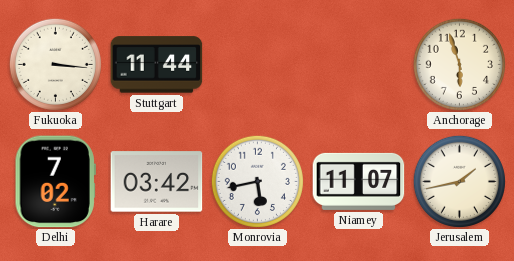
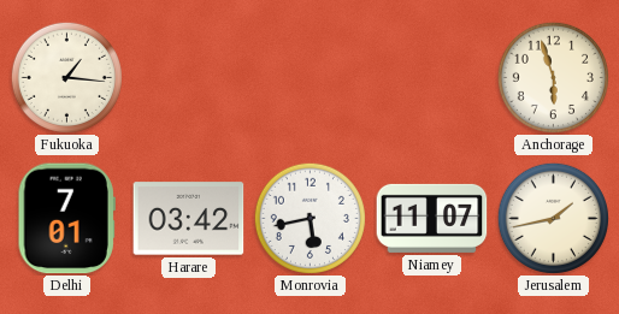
Fukuoka: 3:16 -> 1:16 (66, 77)
Stuttgart: 11:44 -> none (157, 65)
Delhi: 7:02 -> 7:01 (66, 219)
